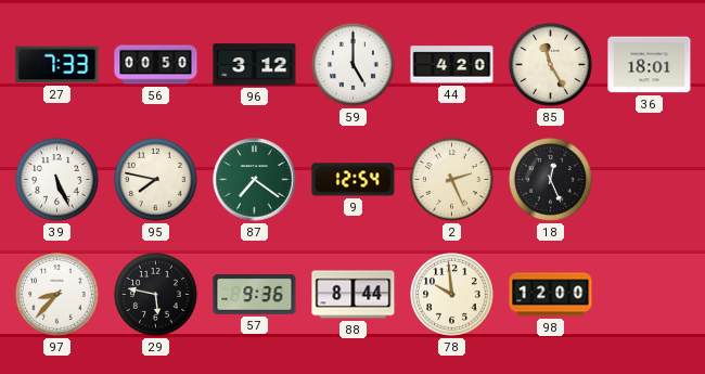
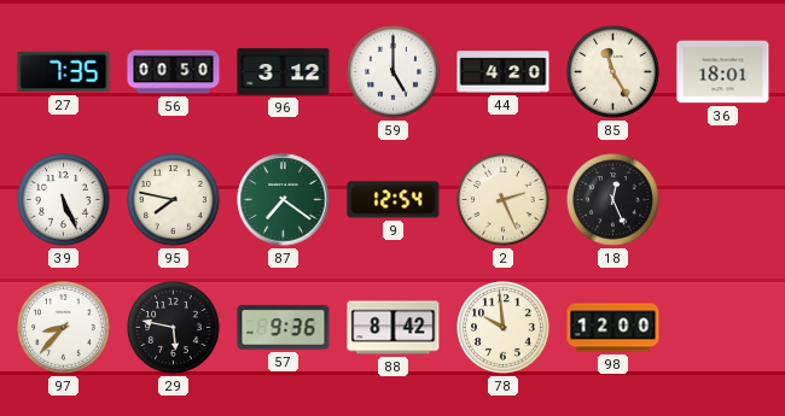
27: 7:33 -> 7:35 (64, 72)
88: 8:44 -> 8:42 (394, 328)
